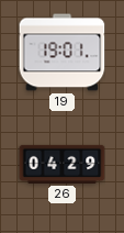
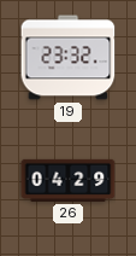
19: 19:01 -> 23:32 (67, 58)
